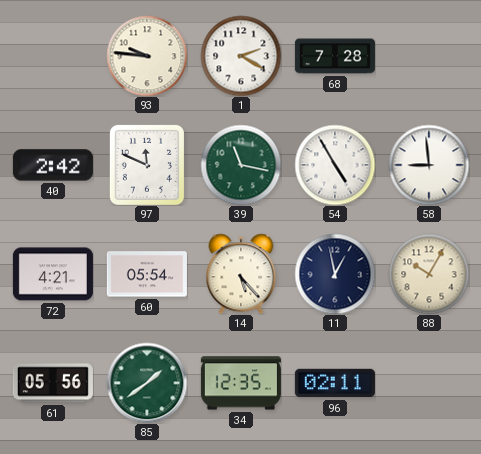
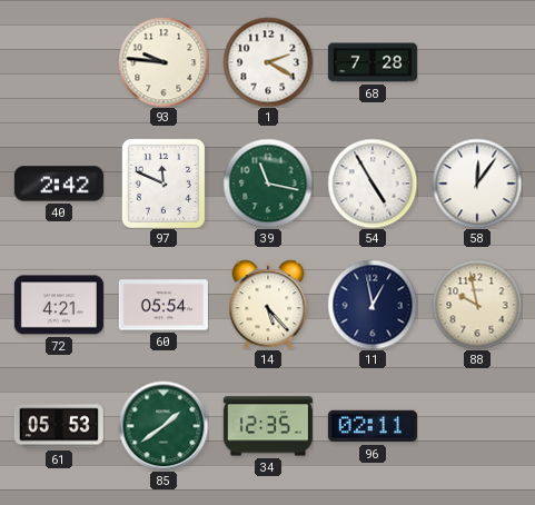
58: 8:59 -> 12:06 (477, 184)
88: 10:05 -> 9:58 (477, 305)
61: 05:56 -> 05:53 (59, 426)
